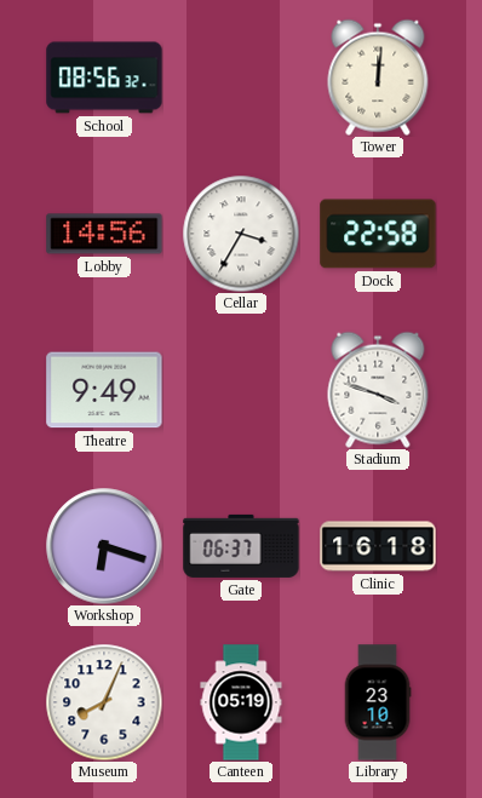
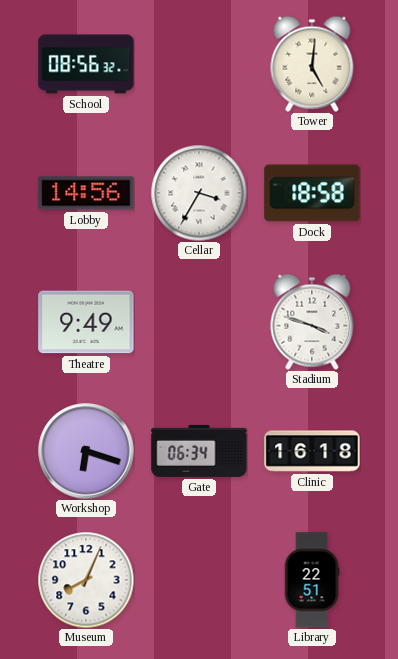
Tower: 12:01 -> 5:01 (312, 64)
Dock: 22:58 -> 18:58 (312, 193)
Gate: 06:37 -> 06:34 (199, 451)
Canteen: 05:19 -> none (241, 702)
Library: 23:10 -> 22:51 (312, 580)
